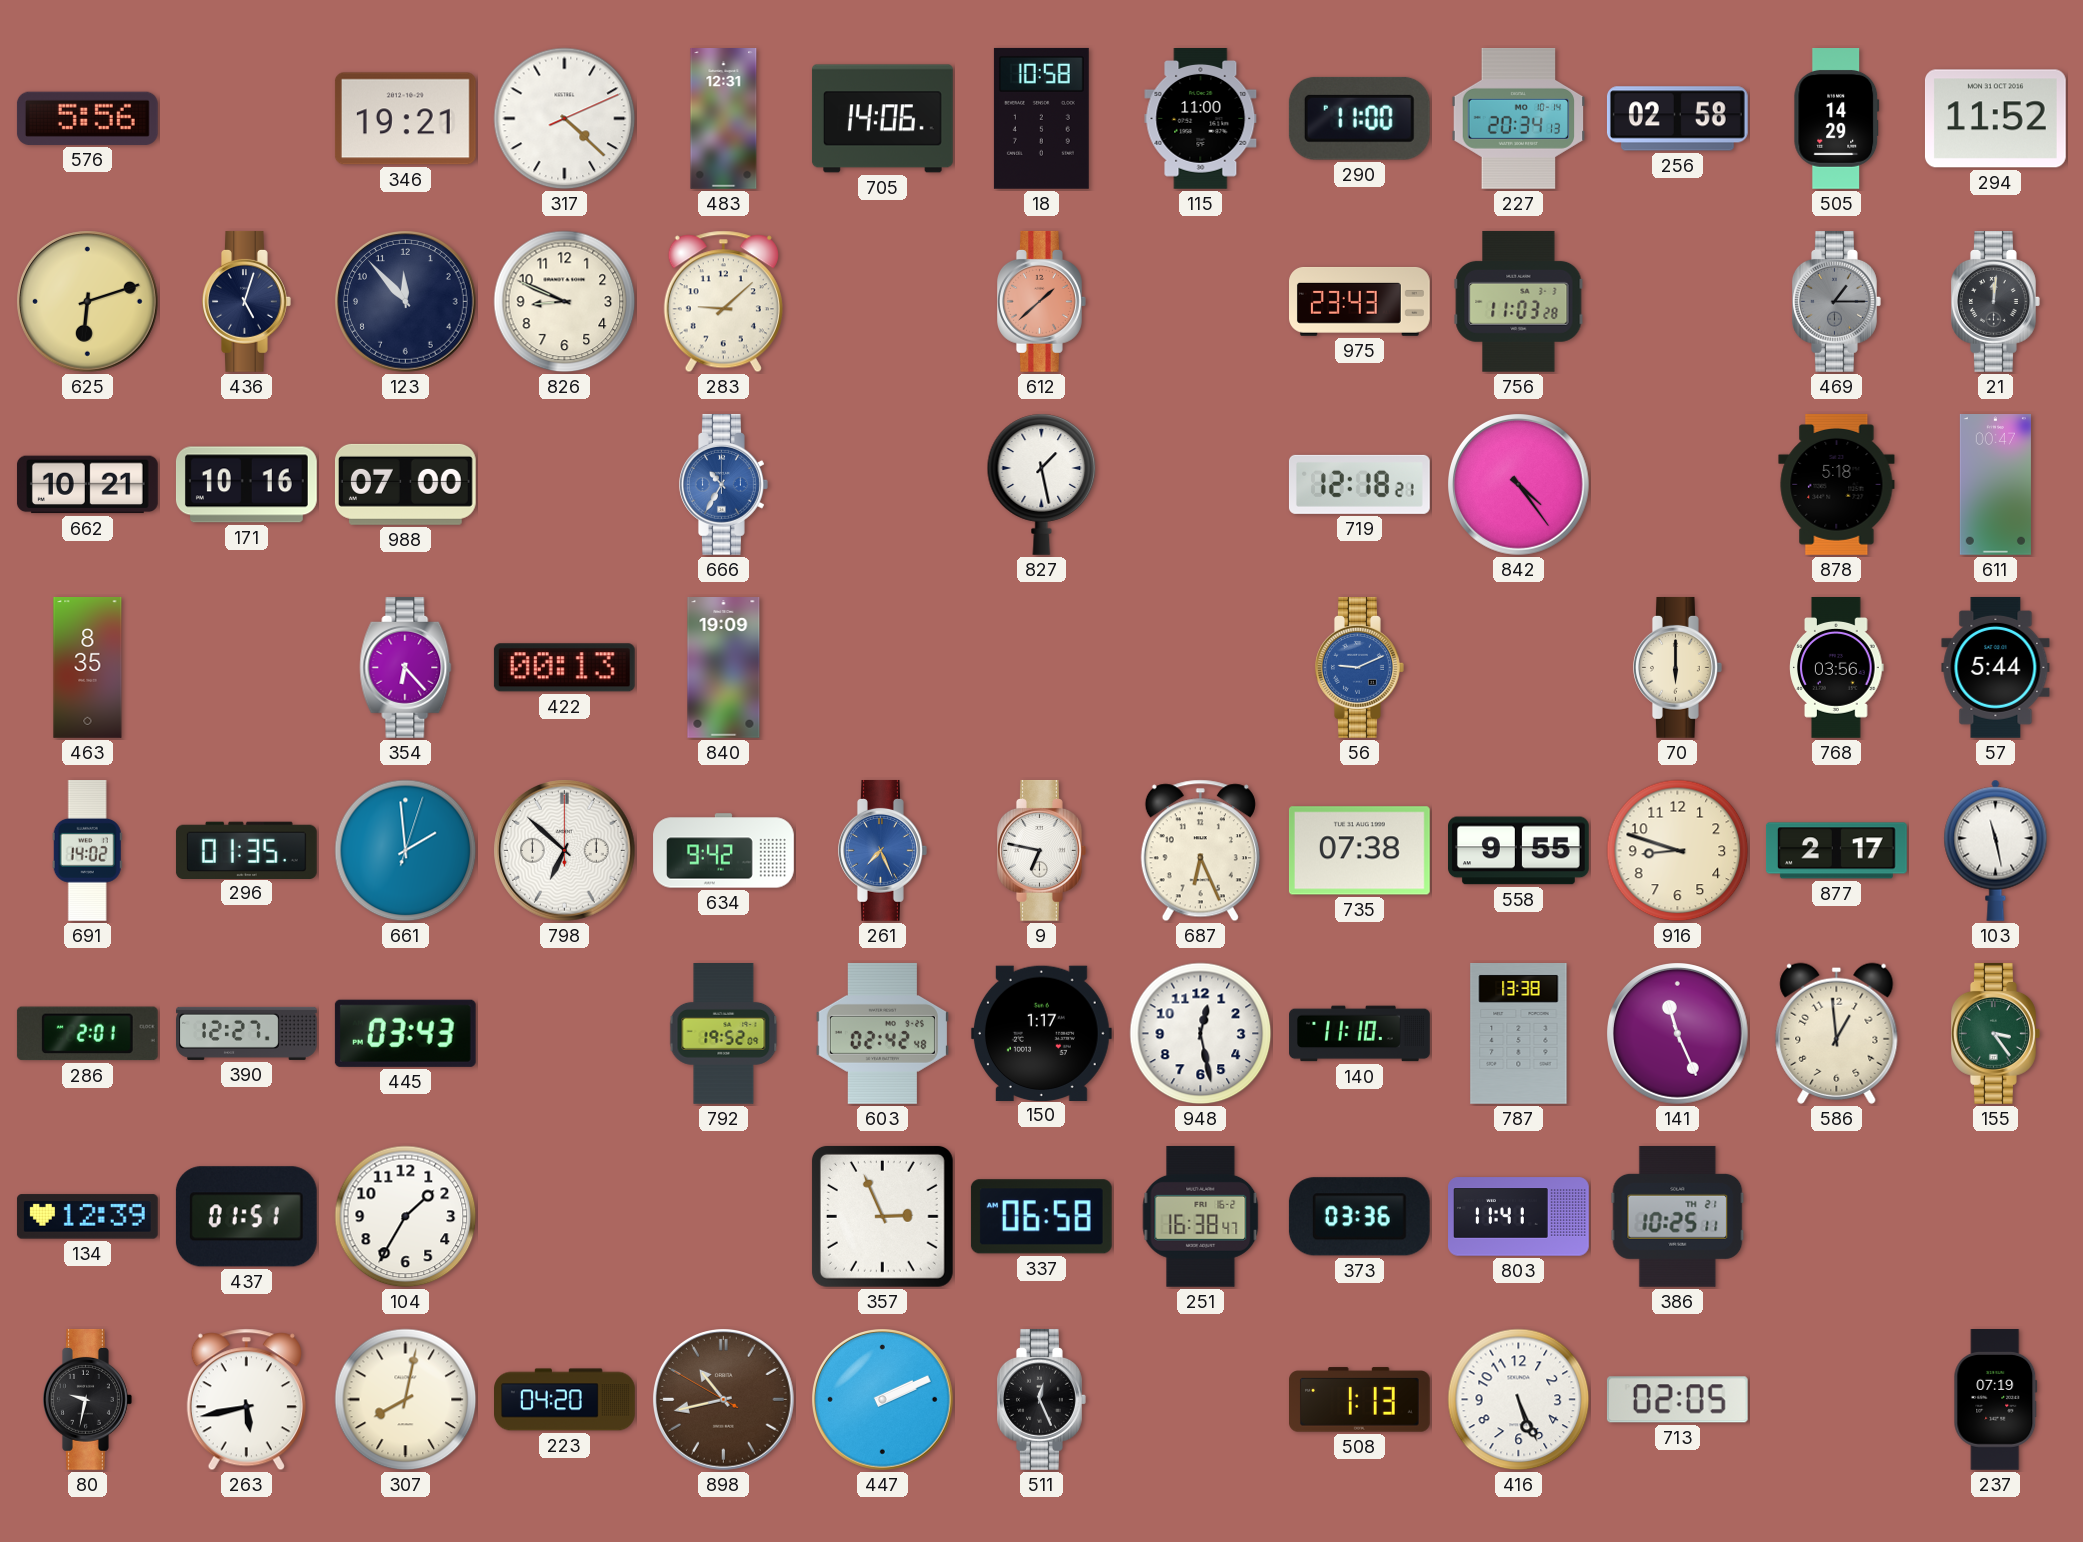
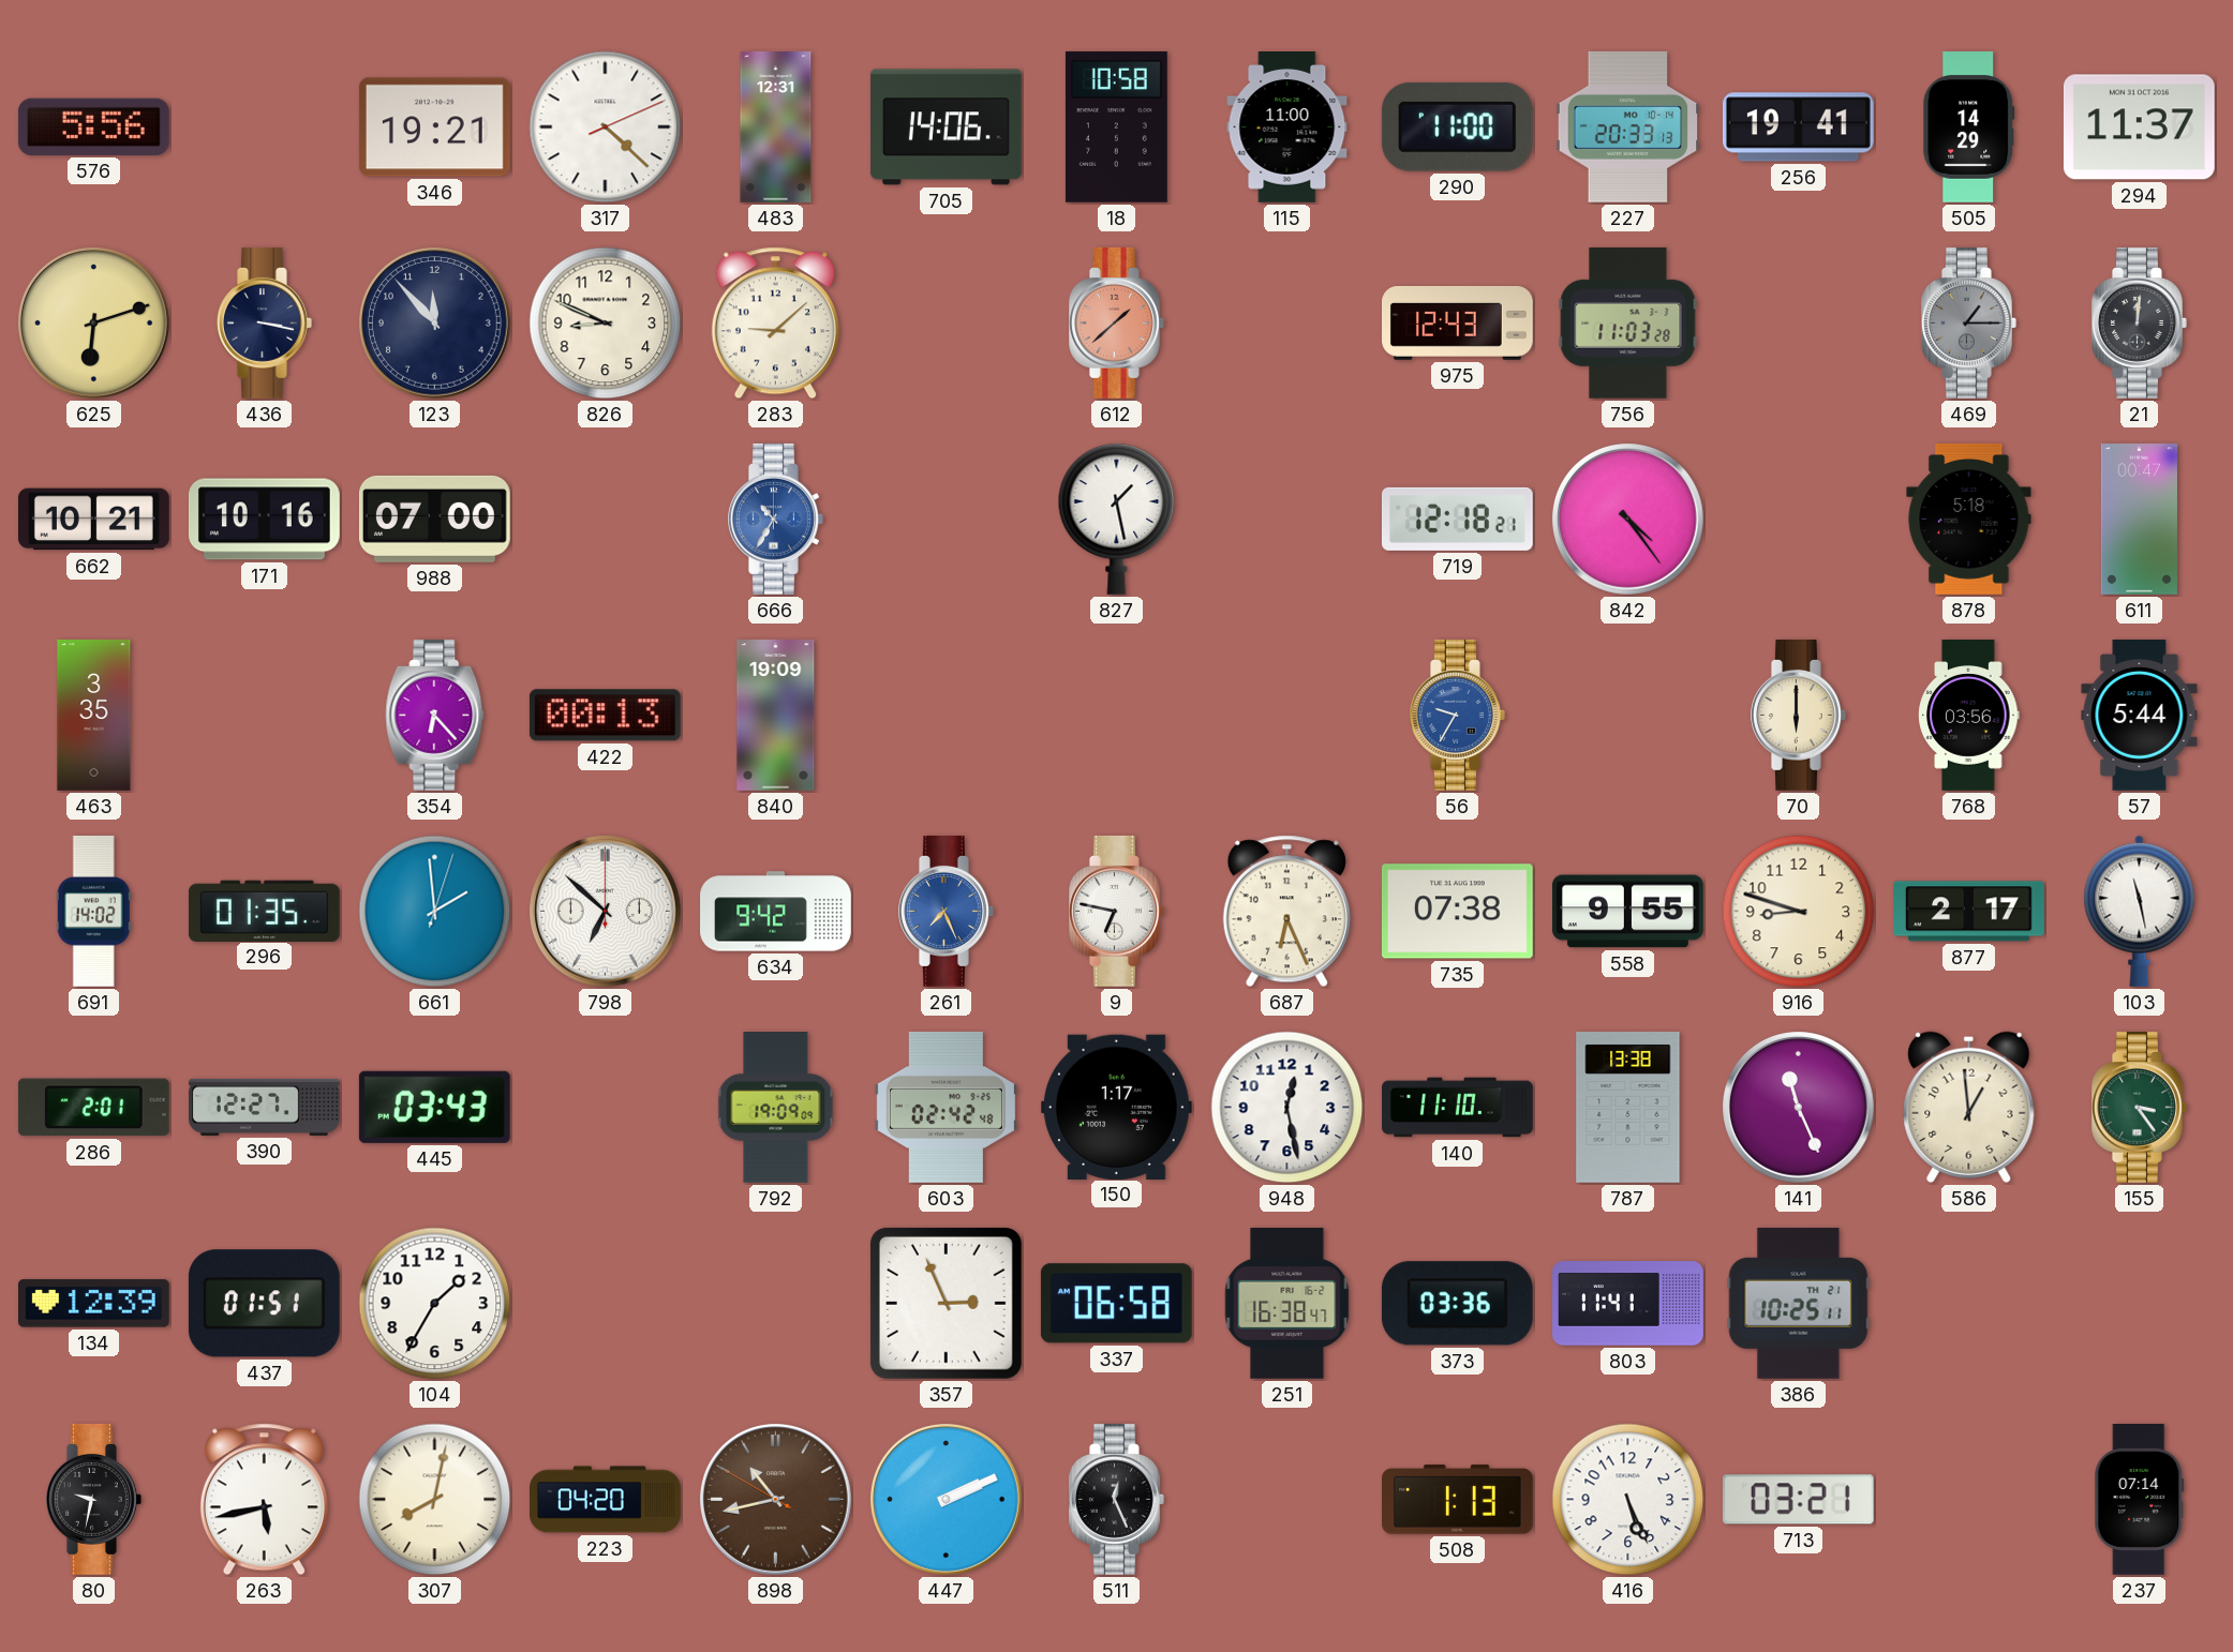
227: 20:34 -> 20:33 (1628, 127)
256: 02:58 -> 19:41 (1798, 127)
294: 11:52 -> 11:37 (2139, 127)
436: 5:03 -> 3:17 (265, 322)
975: 23:43 -> 12:43 (1458, 322)
463: 8:35 -> 3:35 (94, 716)
56: 9:11 -> 9:35 (1458, 715)
792: 19:52 -> 19:09 (776, 1108)
713: 02:05 -> 03:21 (1798, 1500)
237: 07:19 -> 07:14 (2140, 1500)
